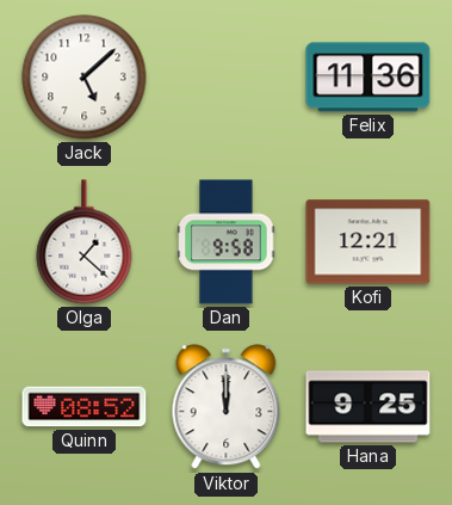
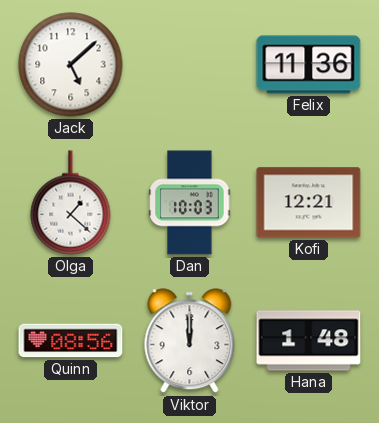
Dan: 9:58 -> 10:03 (190, 203)
Quinn: 08:52 -> 08:56 (71, 341)
Hana: 9:25 -> 1:48 (309, 341)
